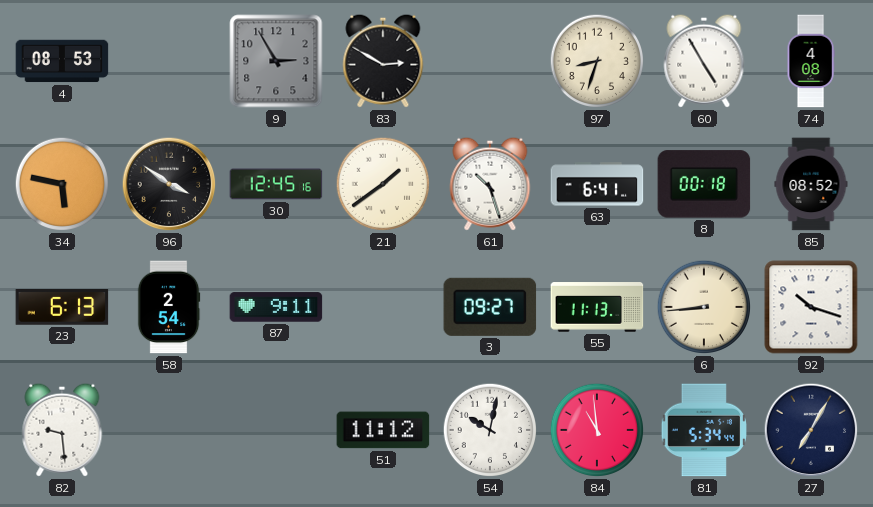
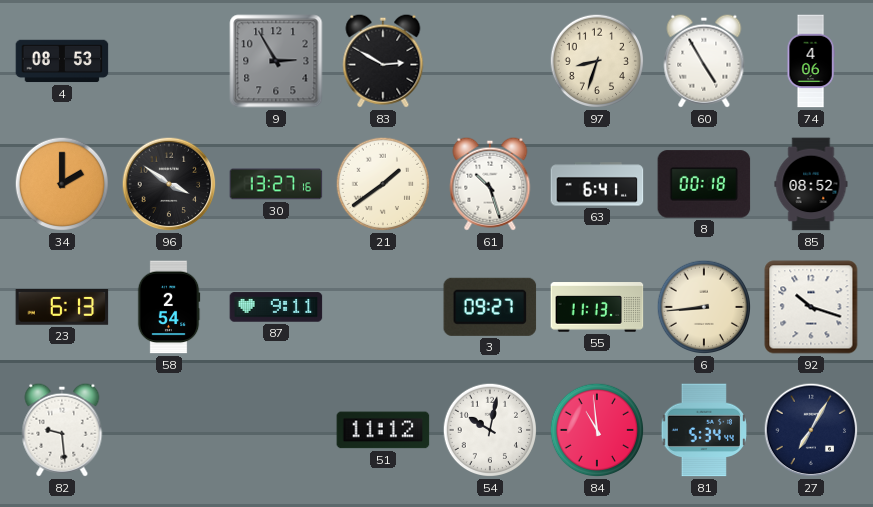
74: 4:08 -> 4:06 (811, 61)
34: 5:47 -> 2:00 (62, 184)
30: 12:45 -> 13:27 (276, 184)
